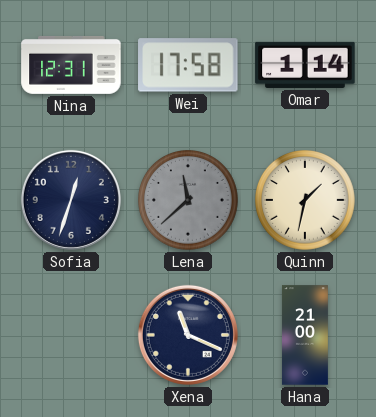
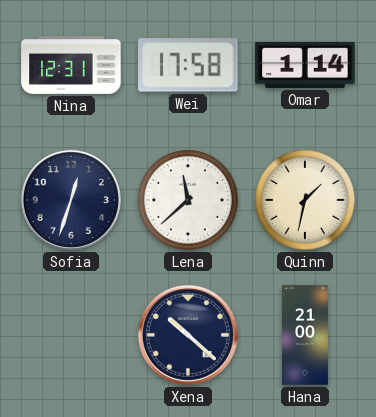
Lena dial: grey -> white (189, 201)
Xena: 11:19 -> 10:22 (188, 335)
